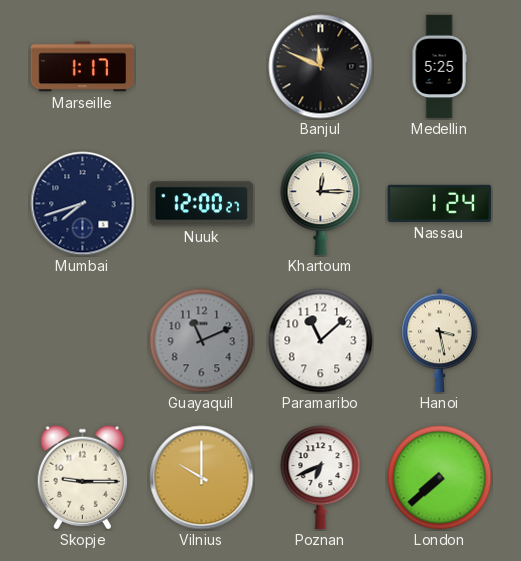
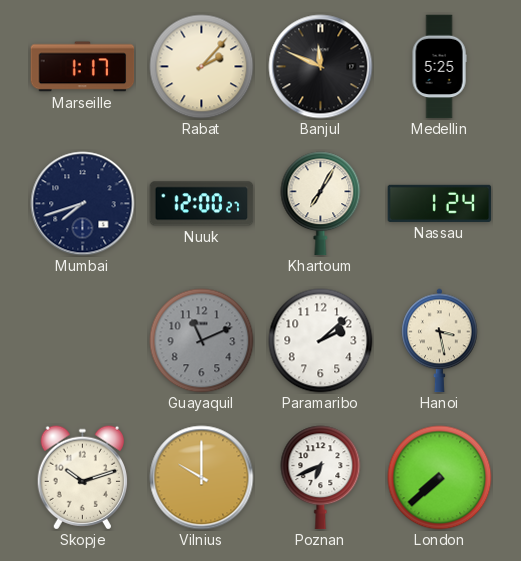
Rabat: none -> 2:07 (202, 67)
Khartoum: 12:15 -> 7:05 (321, 204)
Paramaribo: 11:08 -> 2:08 (321, 341)
Skopje: 9:15 -> 10:12 (82, 478)
